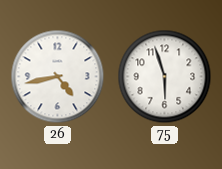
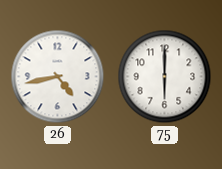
75: 5:57 -> 6:00 (165, 77)
